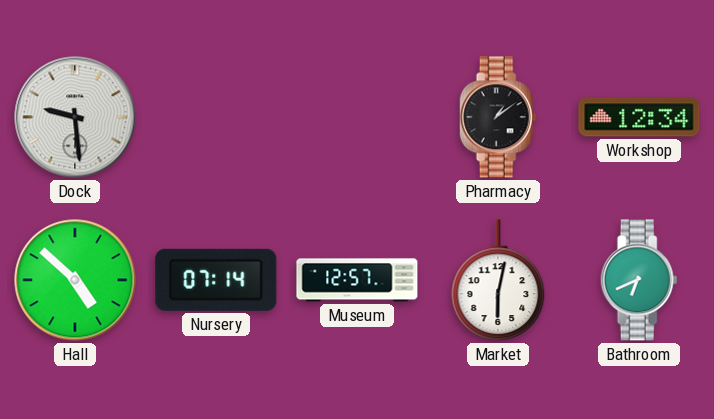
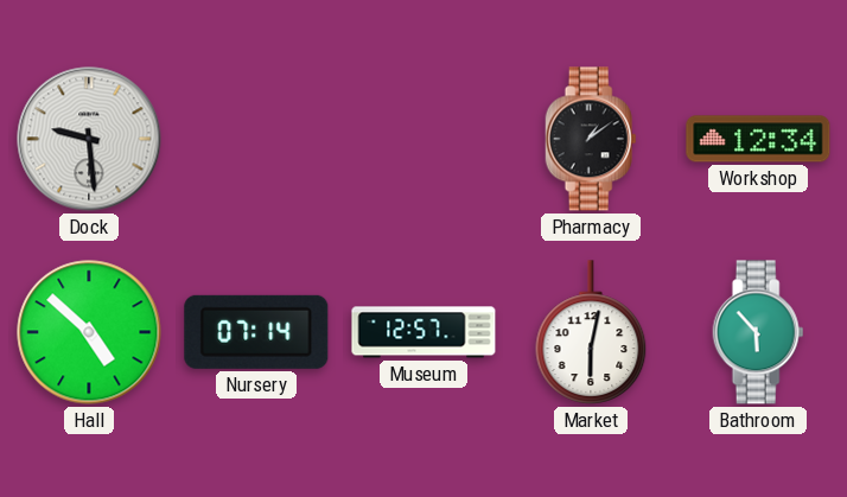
Bathroom: 6:41 -> 5:53 (758, 332)
